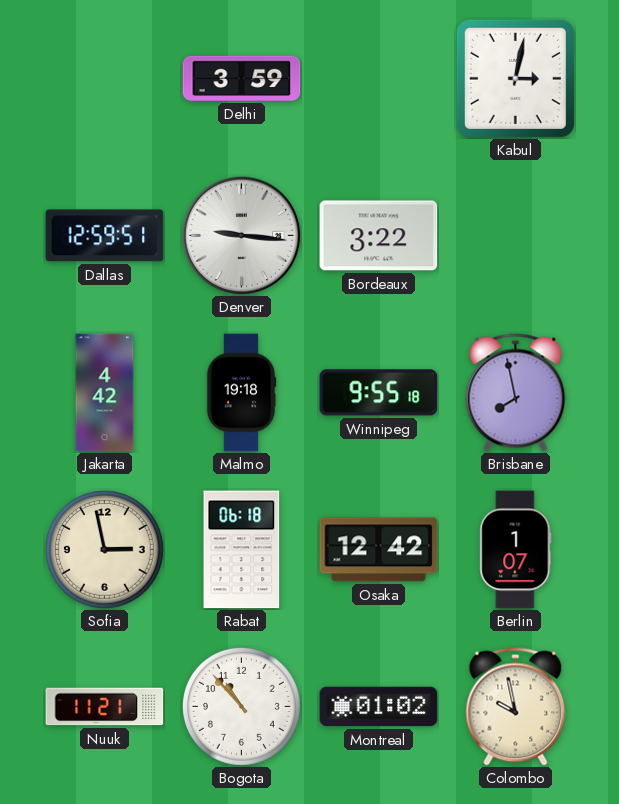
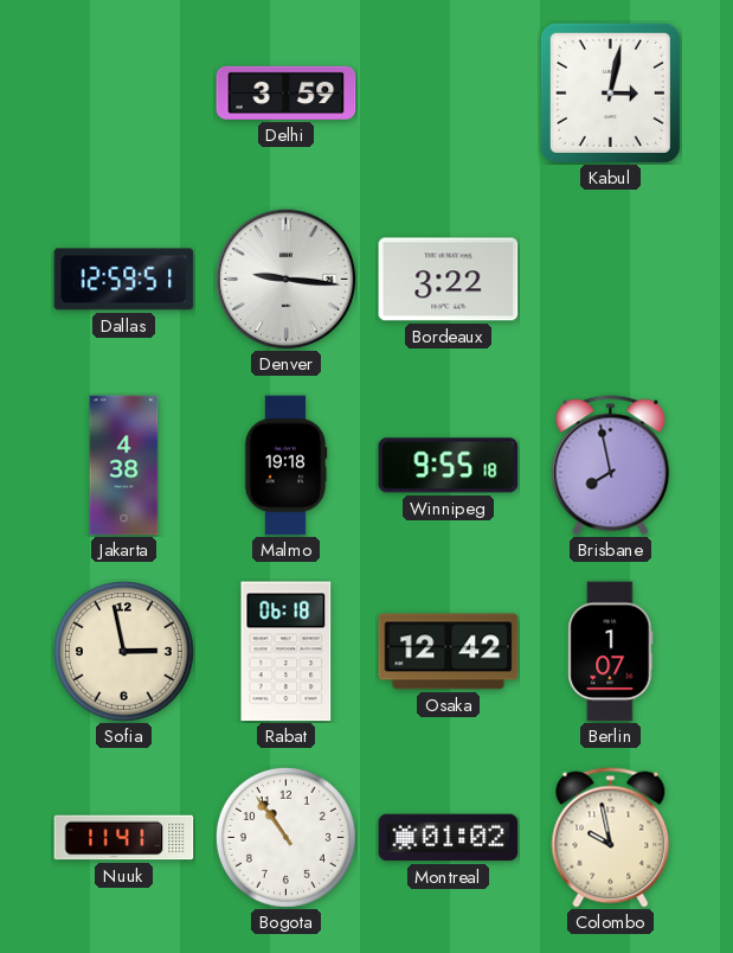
Jakarta: 4:42 -> 4:38 (124, 466)
Nuuk: 11:21 -> 11:41 (124, 838)
Bogota: 10:53 -> 10:54 (285, 837)
